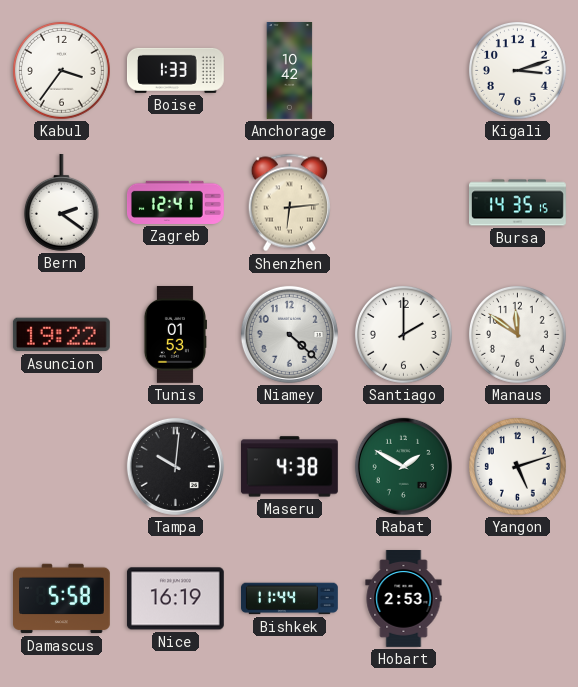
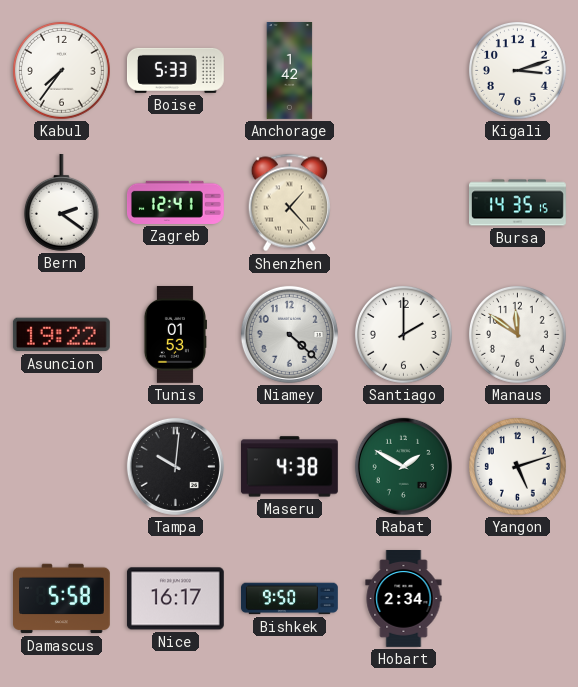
Kabul: 3:36 -> 7:36 (61, 70)
Boise: 1:33 -> 5:33 (176, 70)
Anchorage: 10:42 -> 1:42 (290, 71)
Shenzhen: 6:14 -> 1:23 (289, 203)
Nice: 16:19 -> 16:17 (175, 599)
Bishkek: 11:44 -> 9:50 (290, 599)
Hobart: 2:53 -> 2:34 (404, 599)
